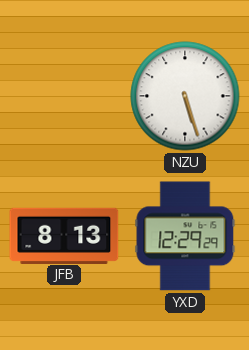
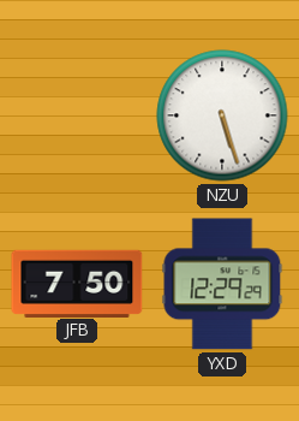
JFB: 8:13 -> 7:50 (77, 283)
